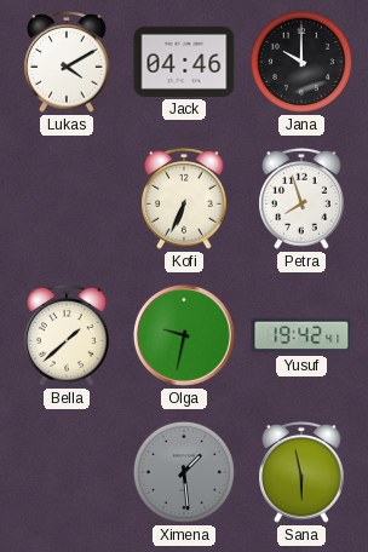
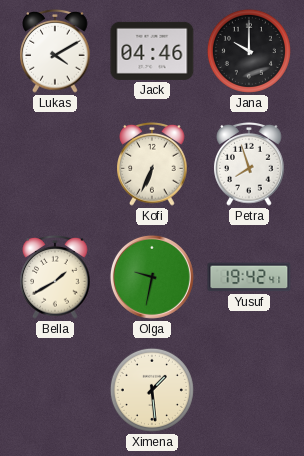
Bella: 1:38 -> 1:40 (55, 278)
Ximena dial: grey -> cream (152, 390)
Sana: 5:58 -> none (301, 473)
